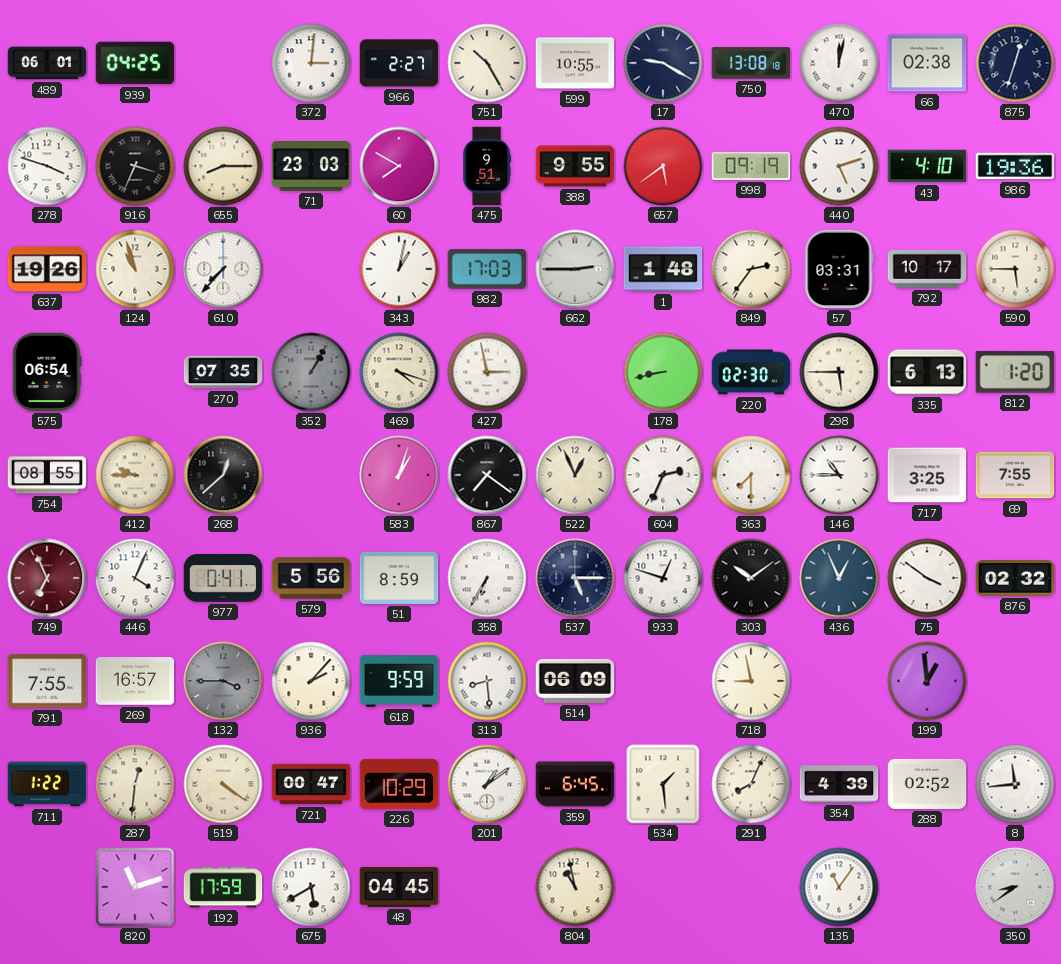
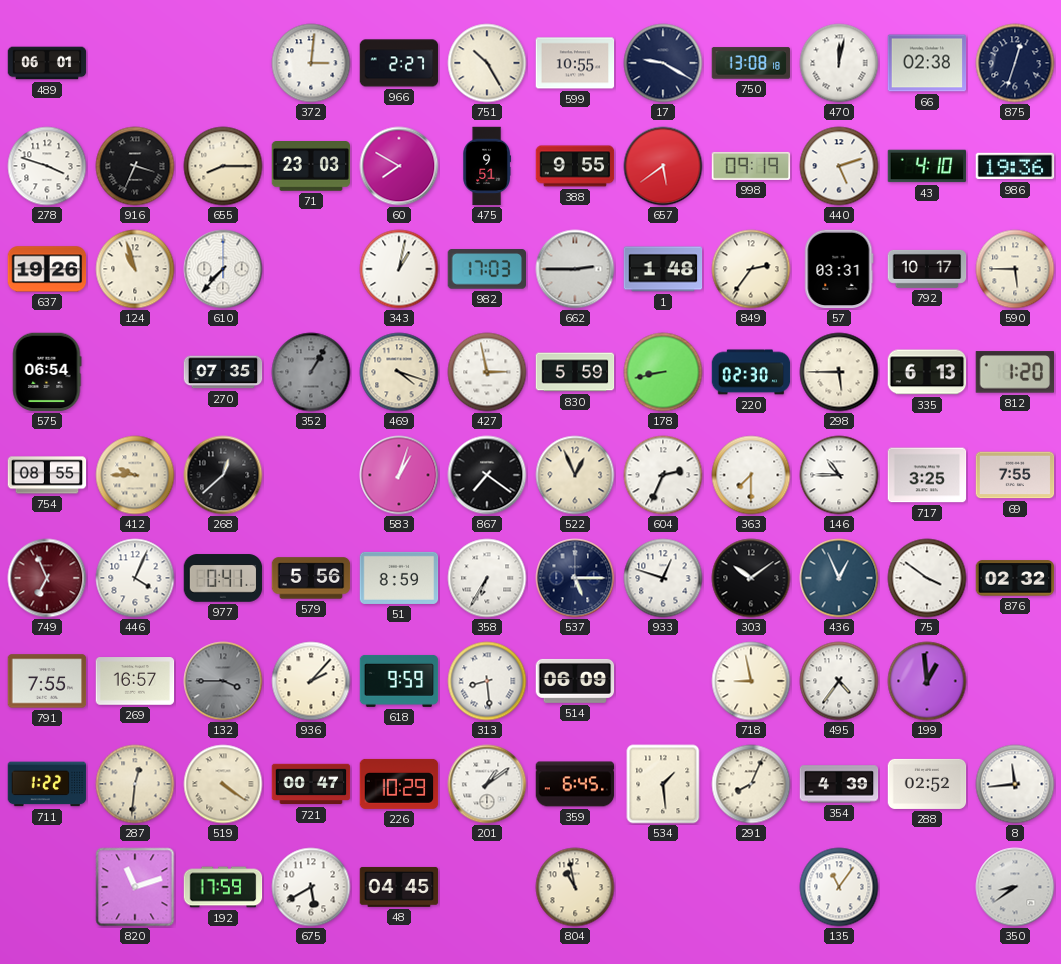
939: 04:25 -> none (135, 63)
830: none -> 5:59 (575, 372)
495: none -> 4:36 (839, 681)
